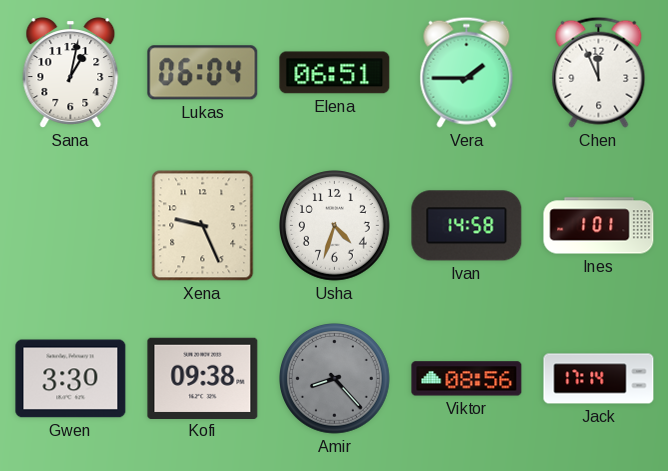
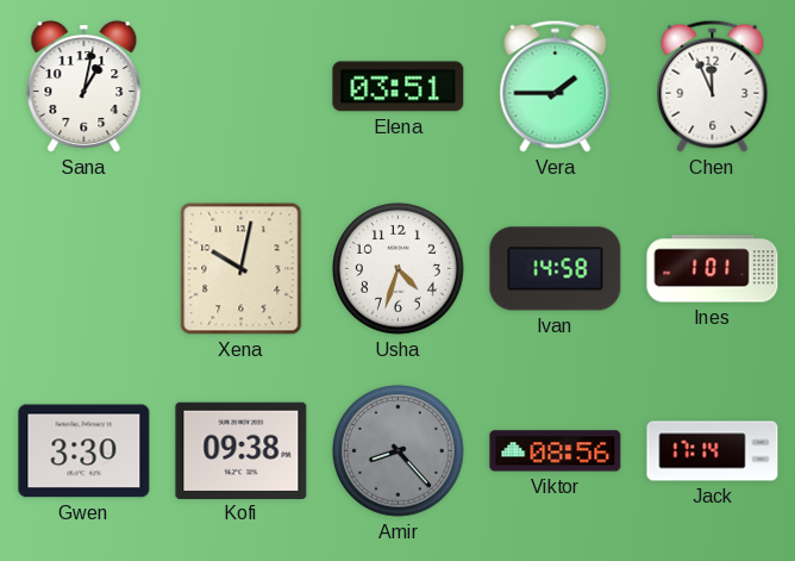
Lukas: 06:04 -> none (203, 73)
Elena: 06:51 -> 03:51 (399, 87)
Xena: 9:26 -> 10:02 (242, 269)
